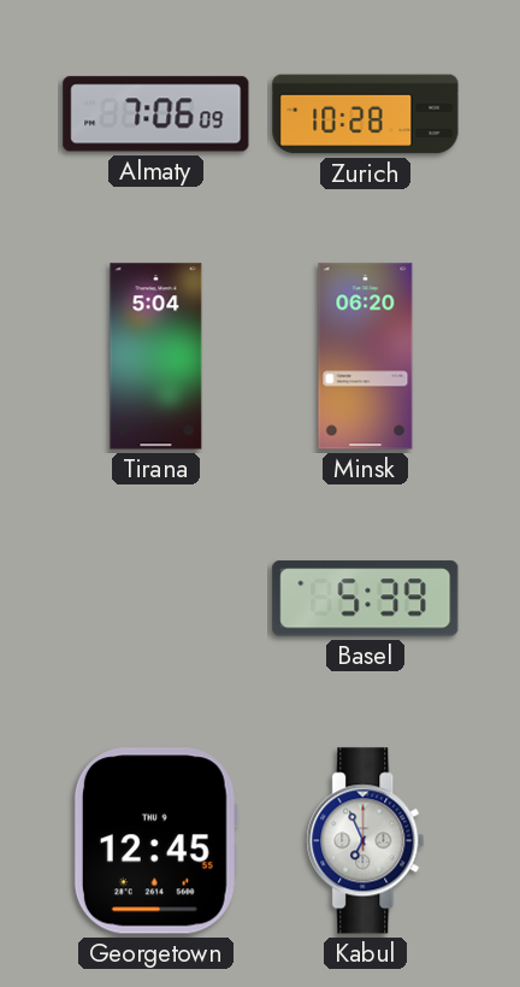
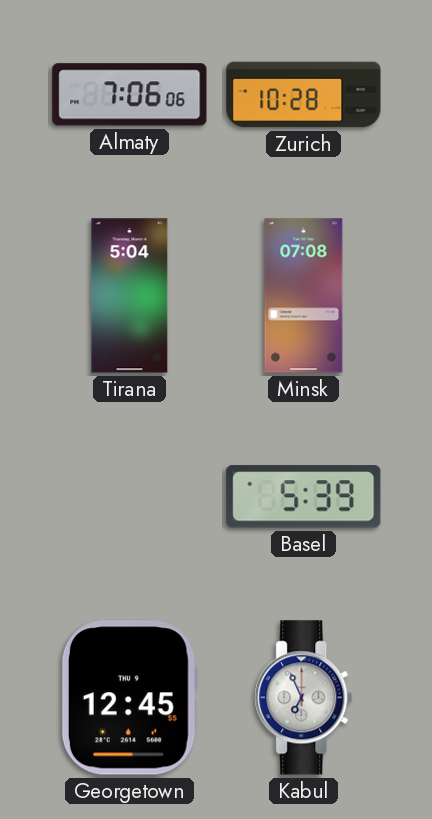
Almaty: 7:06:09 -> 7:06:06 (130, 95)
Minsk: 06:20 -> 07:08 (304, 296)
